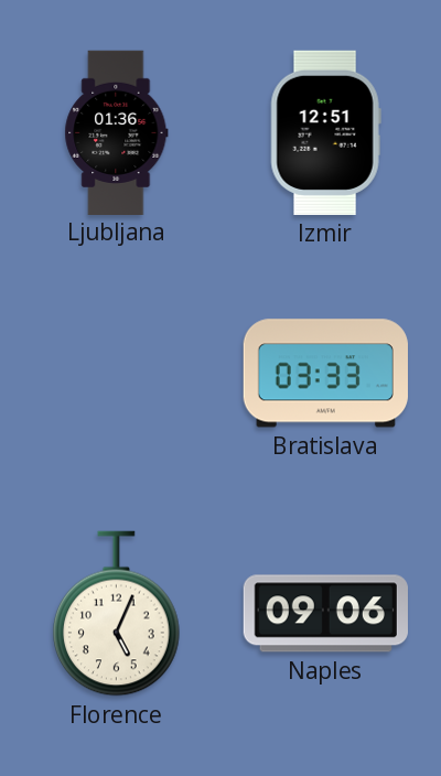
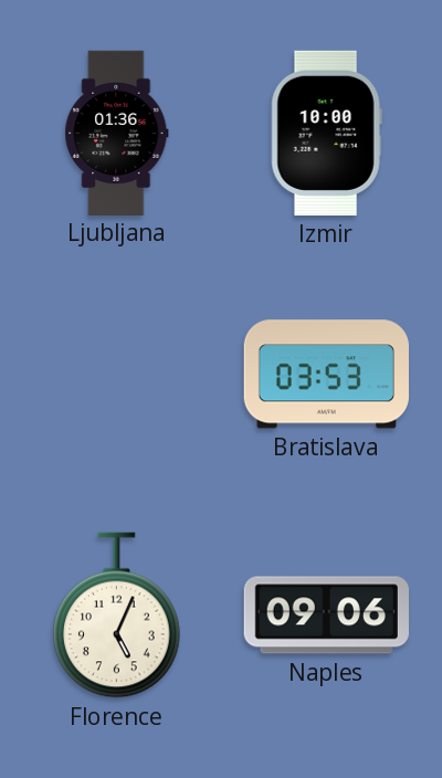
Izmir: 12:51 -> 10:00 (326, 133)
Bratislava: 03:33 -> 03:53 (326, 375)
